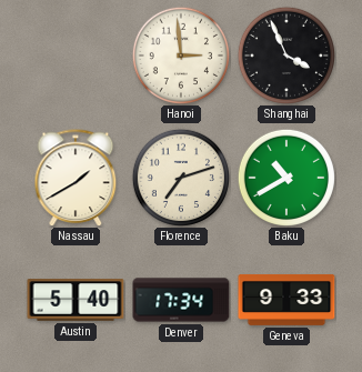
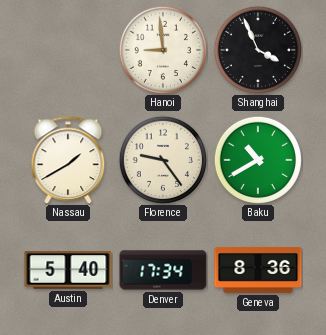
Hanoi: 2:59 -> 8:59 (162, 49)
Florence: 7:12 -> 9:24 (162, 159)
Geneva: 9:33 -> 8:36 (258, 270)
